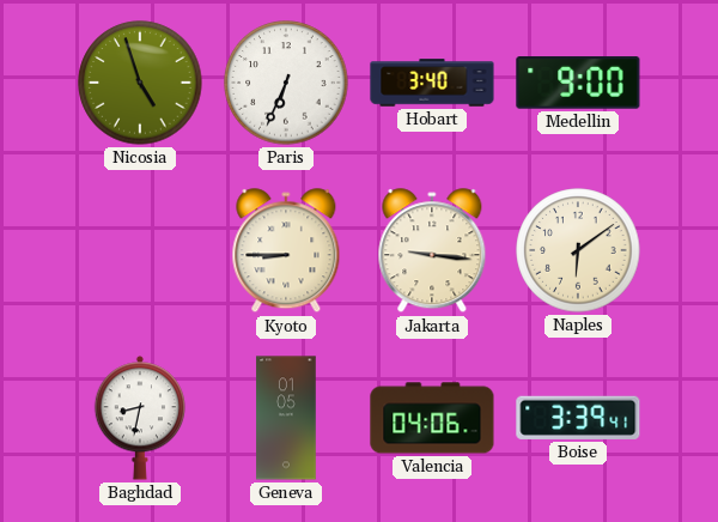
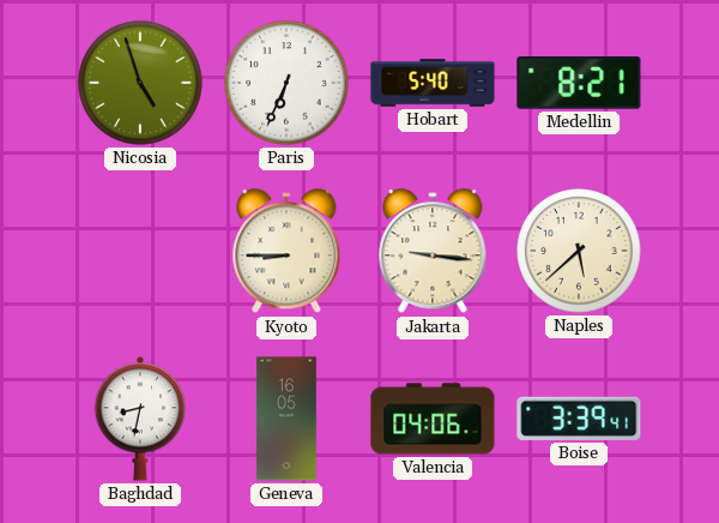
Hobart: 3:40 -> 5:40 (433, 83)
Medellin: 9:00 -> 8:21 (579, 83)
Naples: 6:09 -> 5:38 (579, 251)
Geneva: 01:05 -> 16:05 (286, 419)
